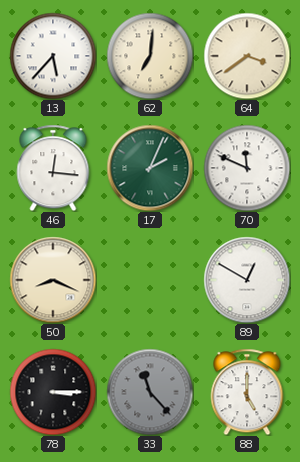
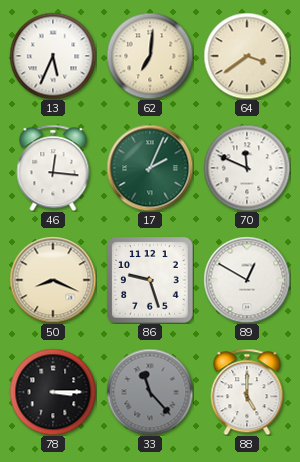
13: 5:37 -> 5:34 (53, 56)
86: none -> 9:27 (151, 281)
